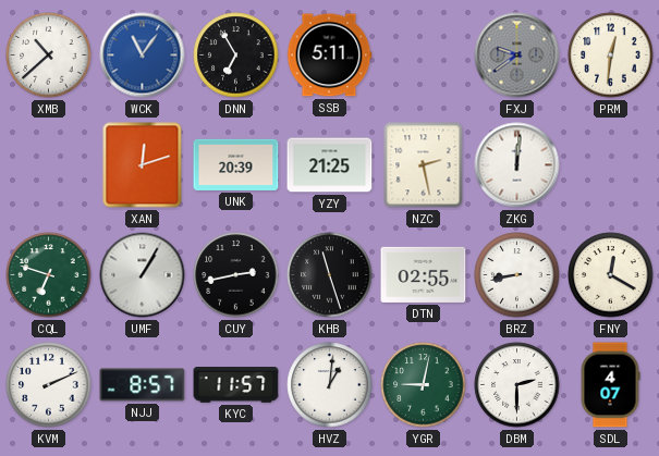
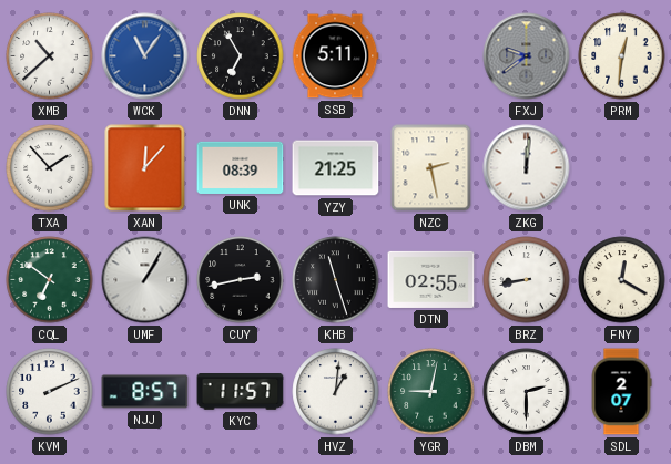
TXA: none -> 1:53 (50, 168)
XAN: 12:12 -> 12:07 (145, 168)
UNK: 20:39 -> 08:39 (241, 167)
CQL: 6:48 -> 6:51 (50, 280)
SDL: 4:07 -> 2:07 (621, 392)
